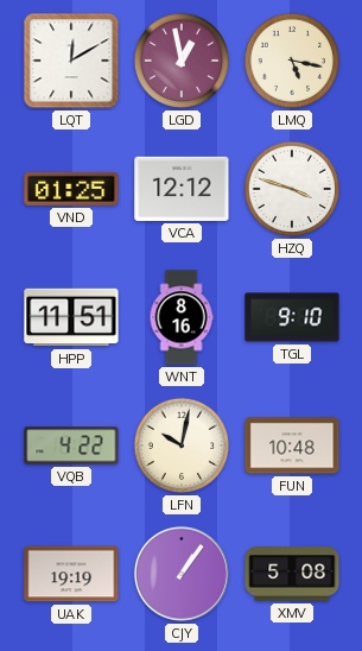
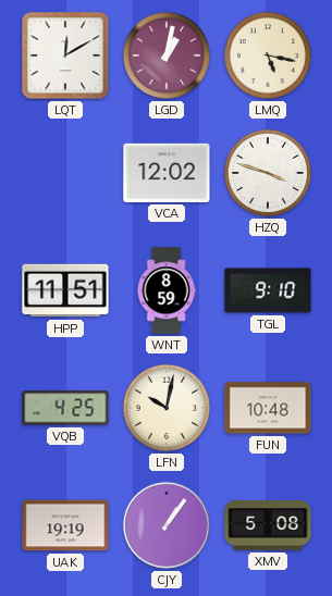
LGD: 12:58 -> 1:02 (167, 55)
VND: 01:25 -> none (71, 189)
VCA: 12:12 -> 12:02 (167, 173)
WNT: 8:16 -> 8:59 (167, 290)
VQB: 4:22 -> 4:25 (65, 408)
